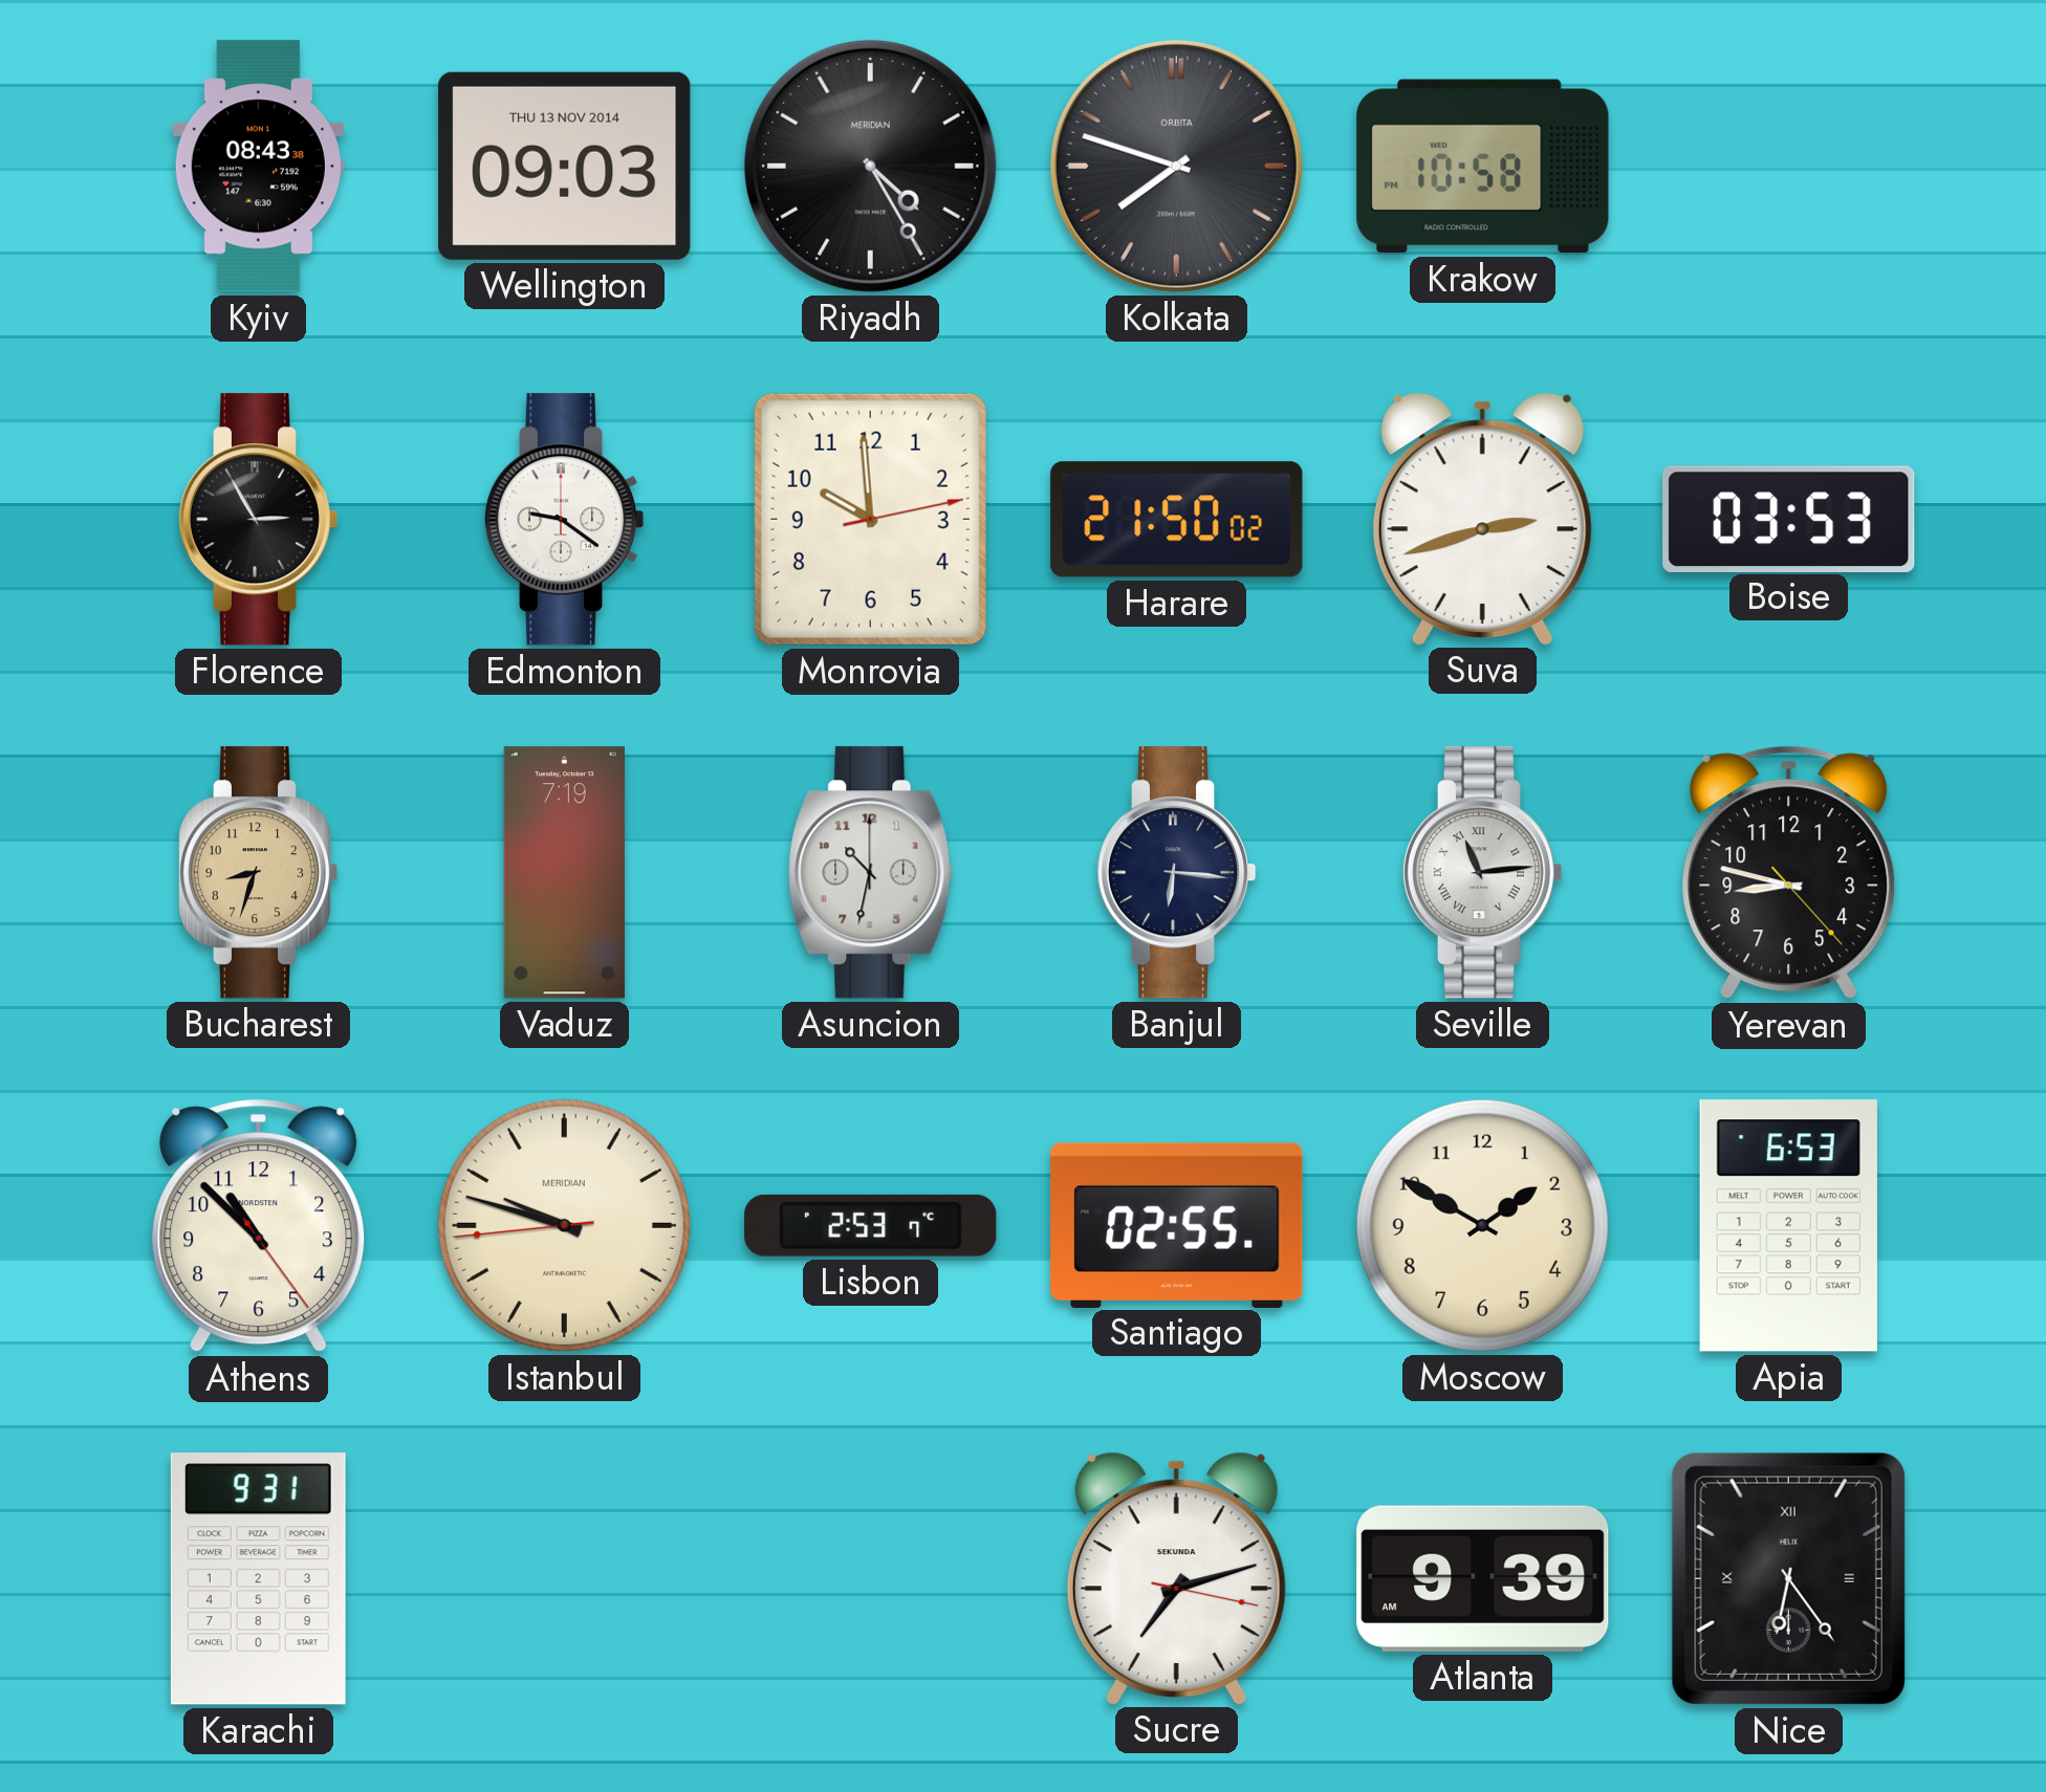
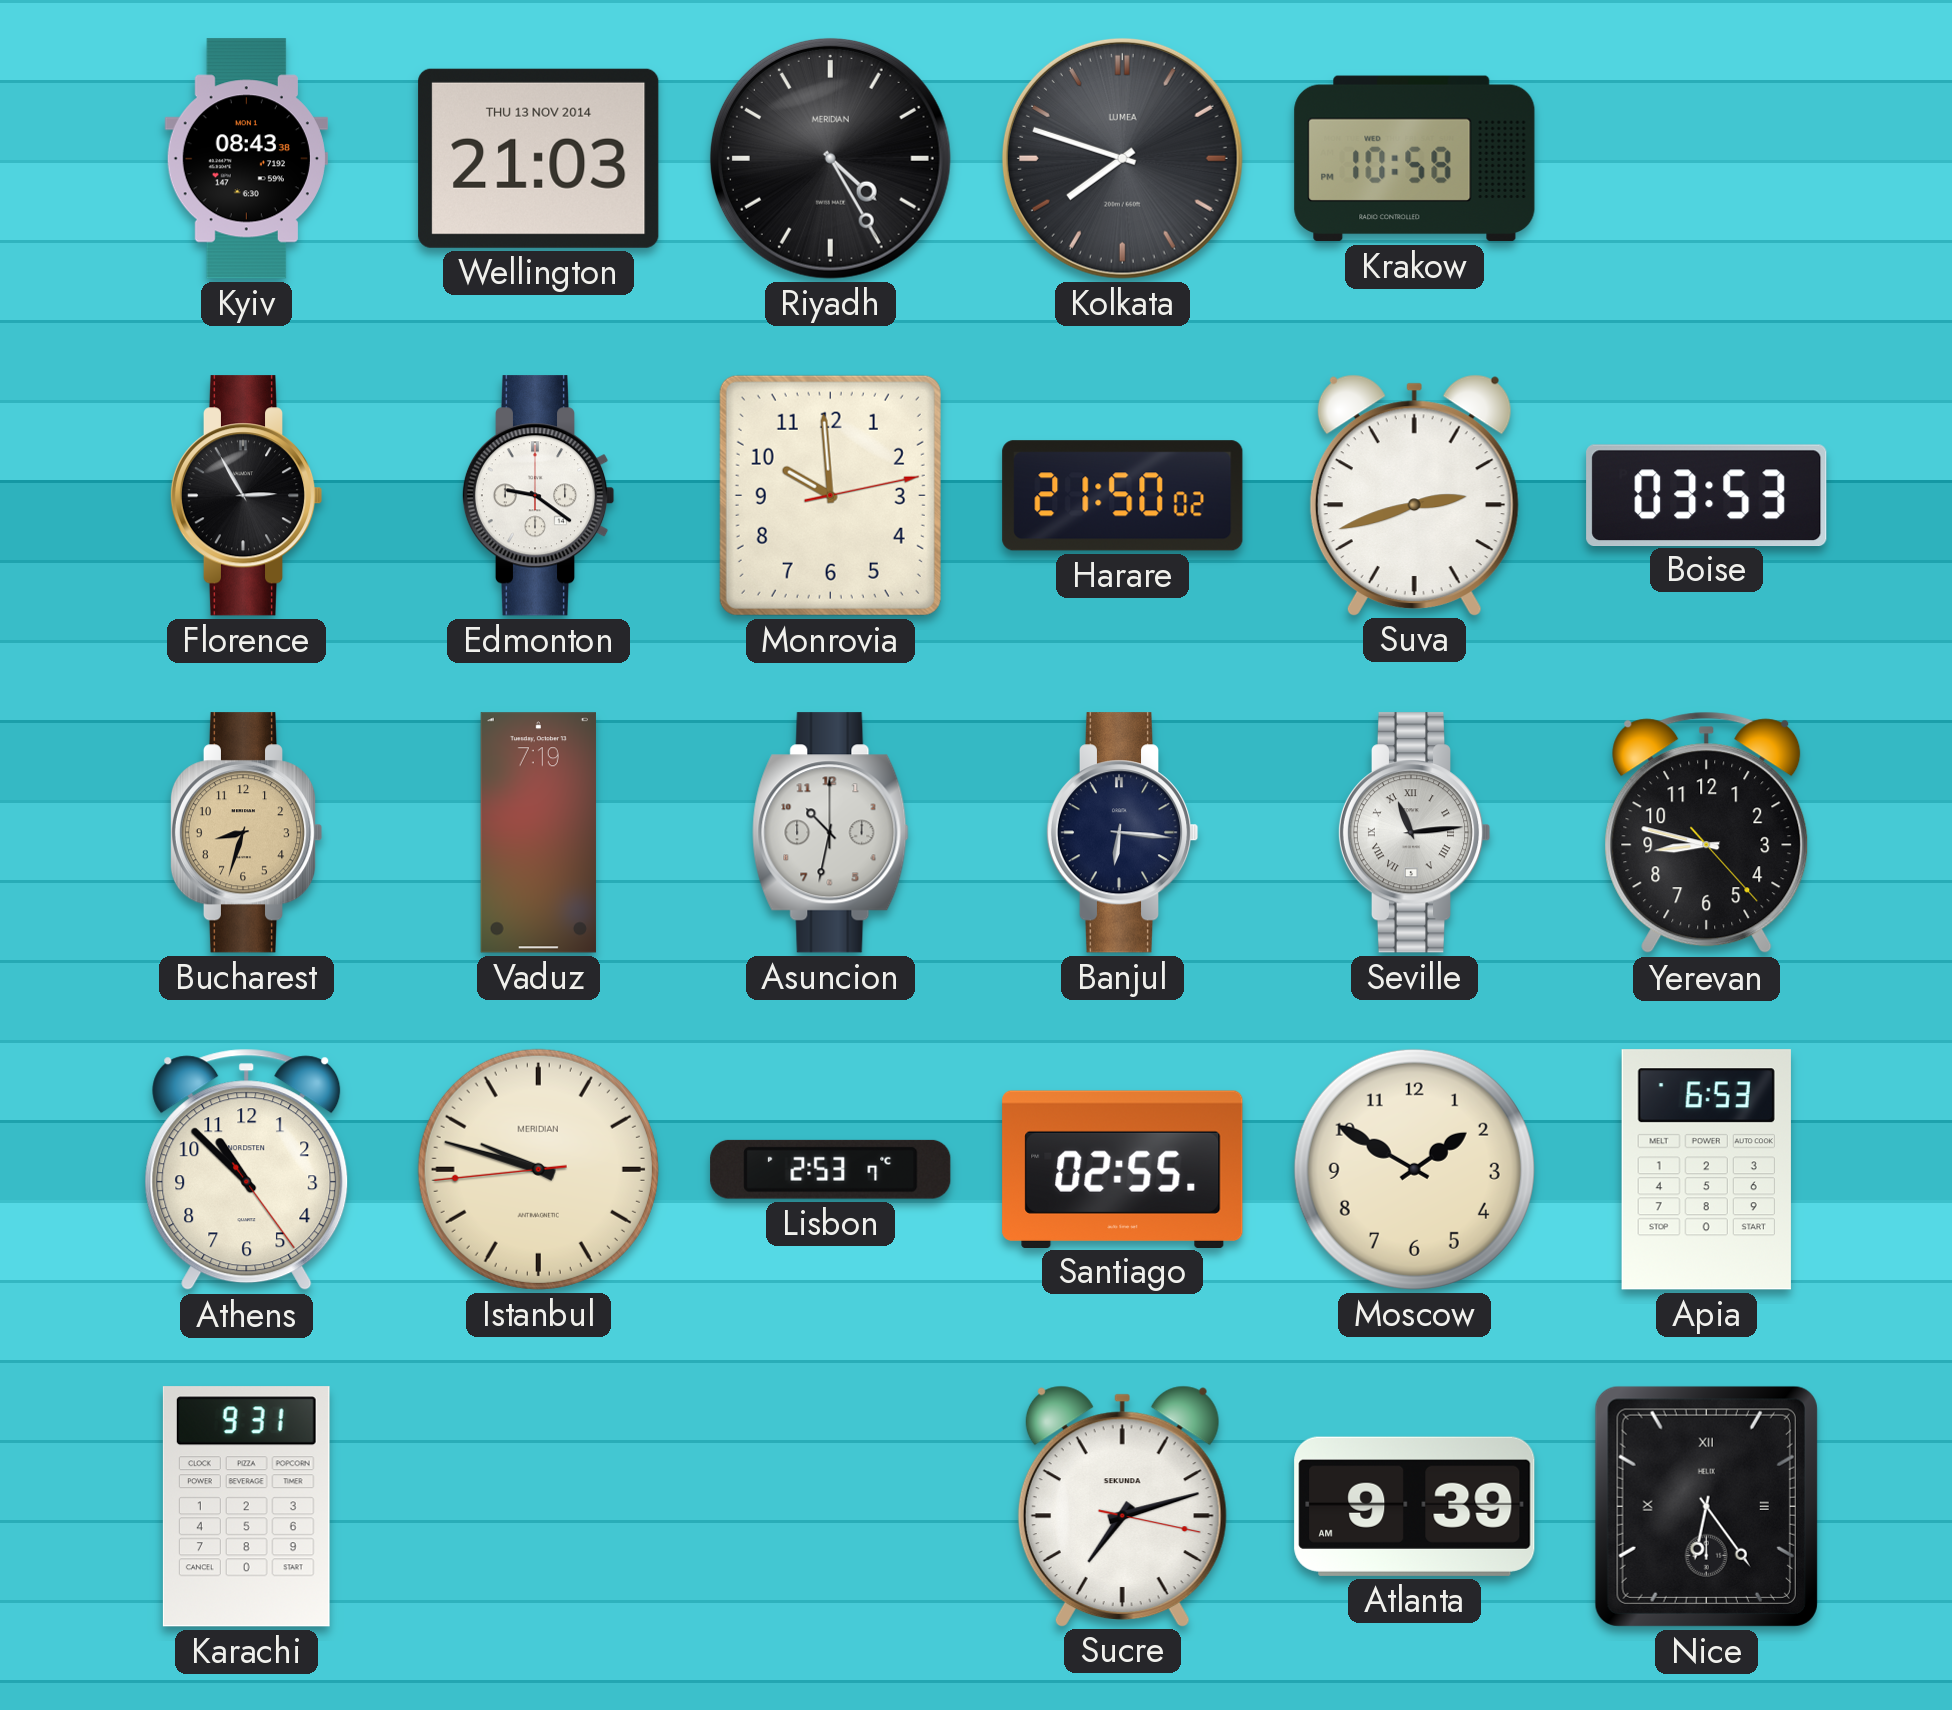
Wellington: 09:03 -> 21:03 (539, 158)
Kolkata brand: ORBITA -> LUMEA (1122, 158)
